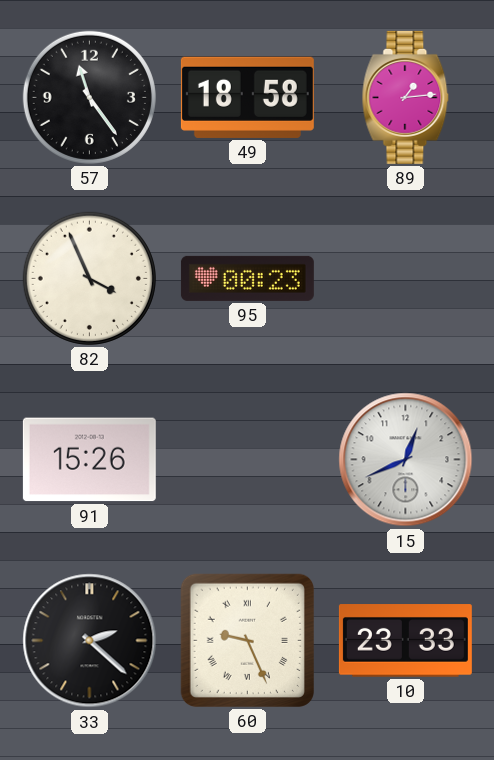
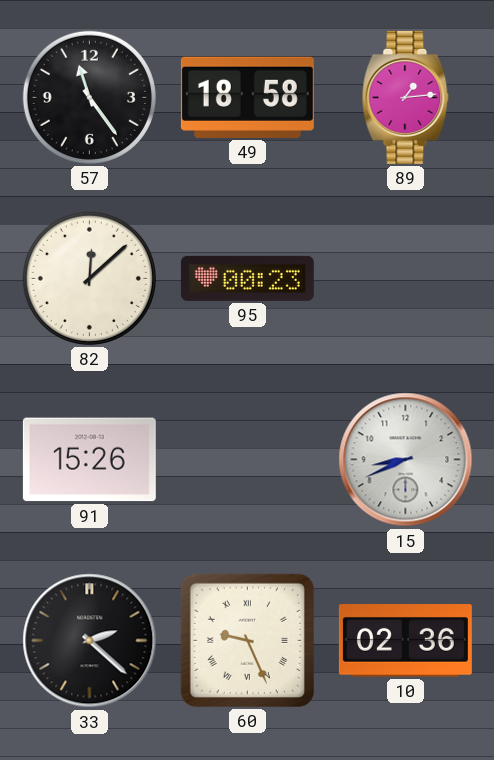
82: 3:56 -> 12:08 (89, 278)
15: 12:41 -> 8:41 (406, 460)
10: 23:33 -> 02:36 (405, 641)
